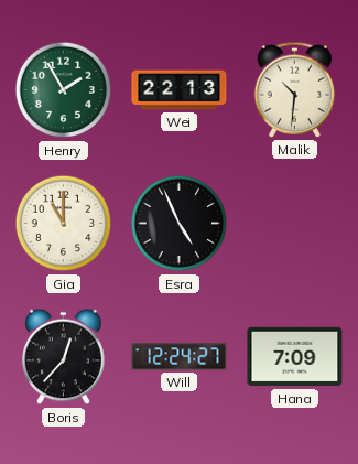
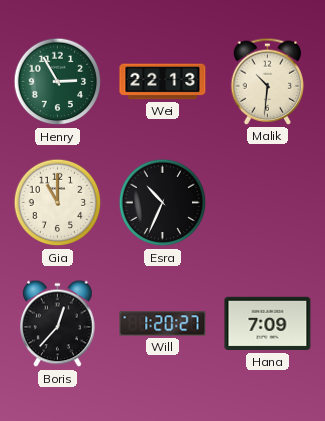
Henry: 1:55 -> 2:55 (58, 82)
Esra: 4:56 -> 10:34 (163, 203)
Will: 12:24 -> 1:20 (163, 324)
